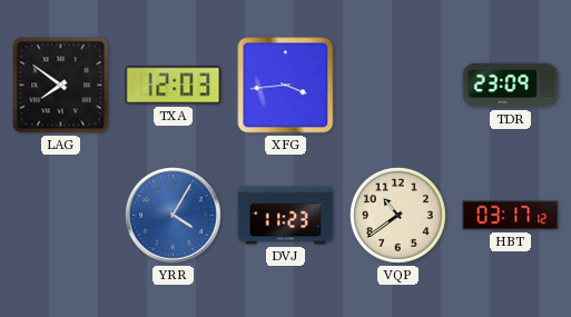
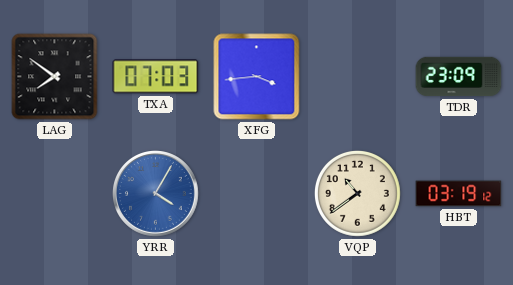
TXA: 12:03 -> 07:03 (156, 77)
DVJ: 11:23 -> none (286, 216)
HBT: 03:17 -> 03:19 (459, 194)
